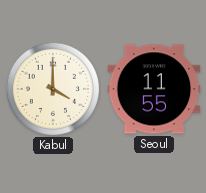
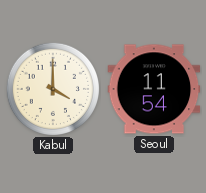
Seoul: 11:55 -> 11:54 (154, 89)
